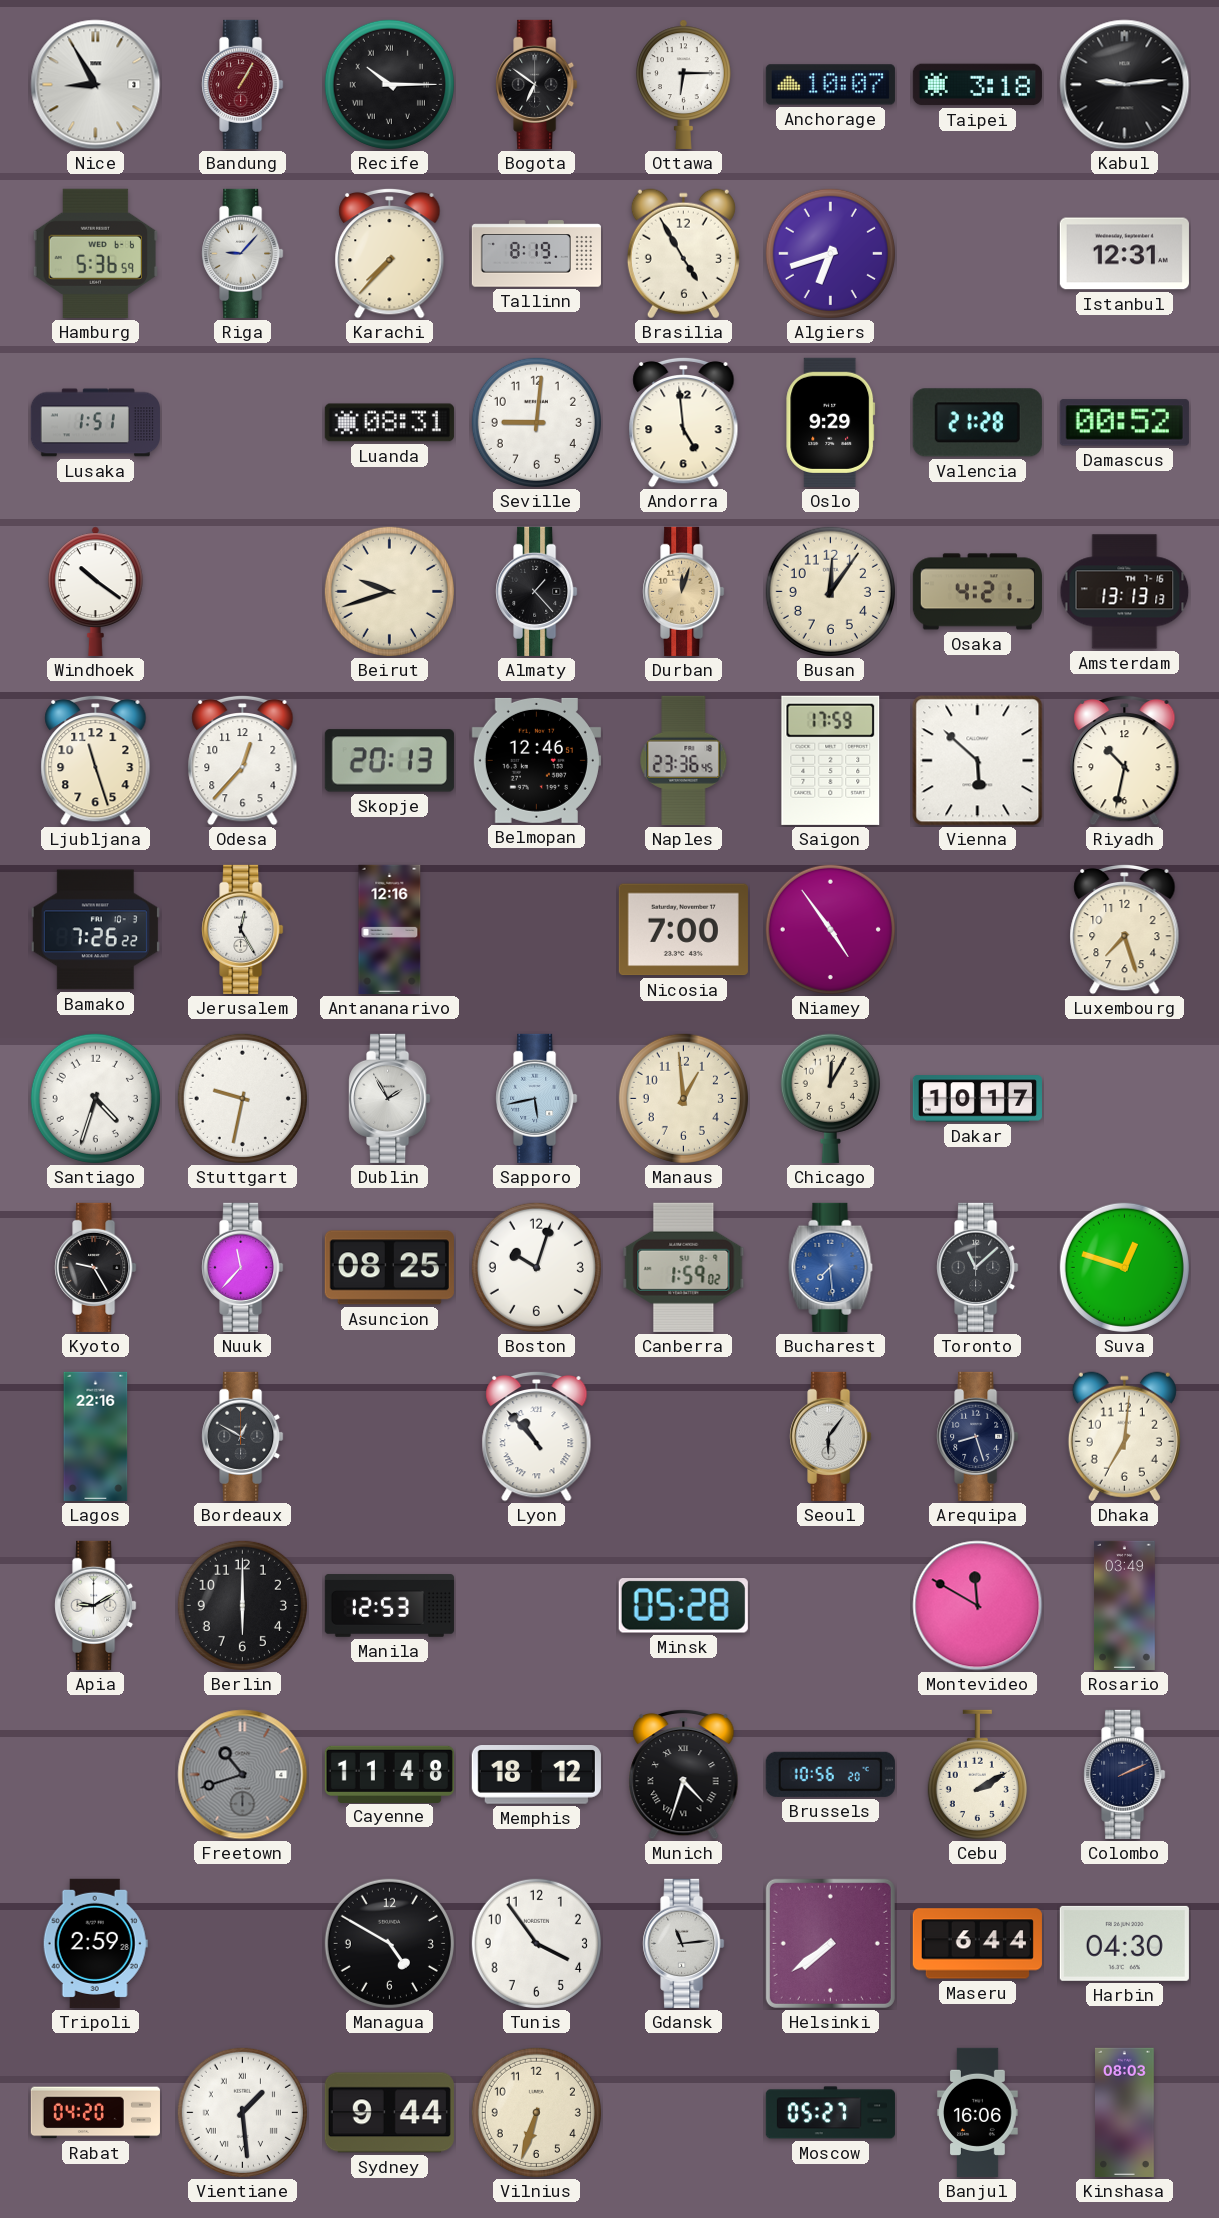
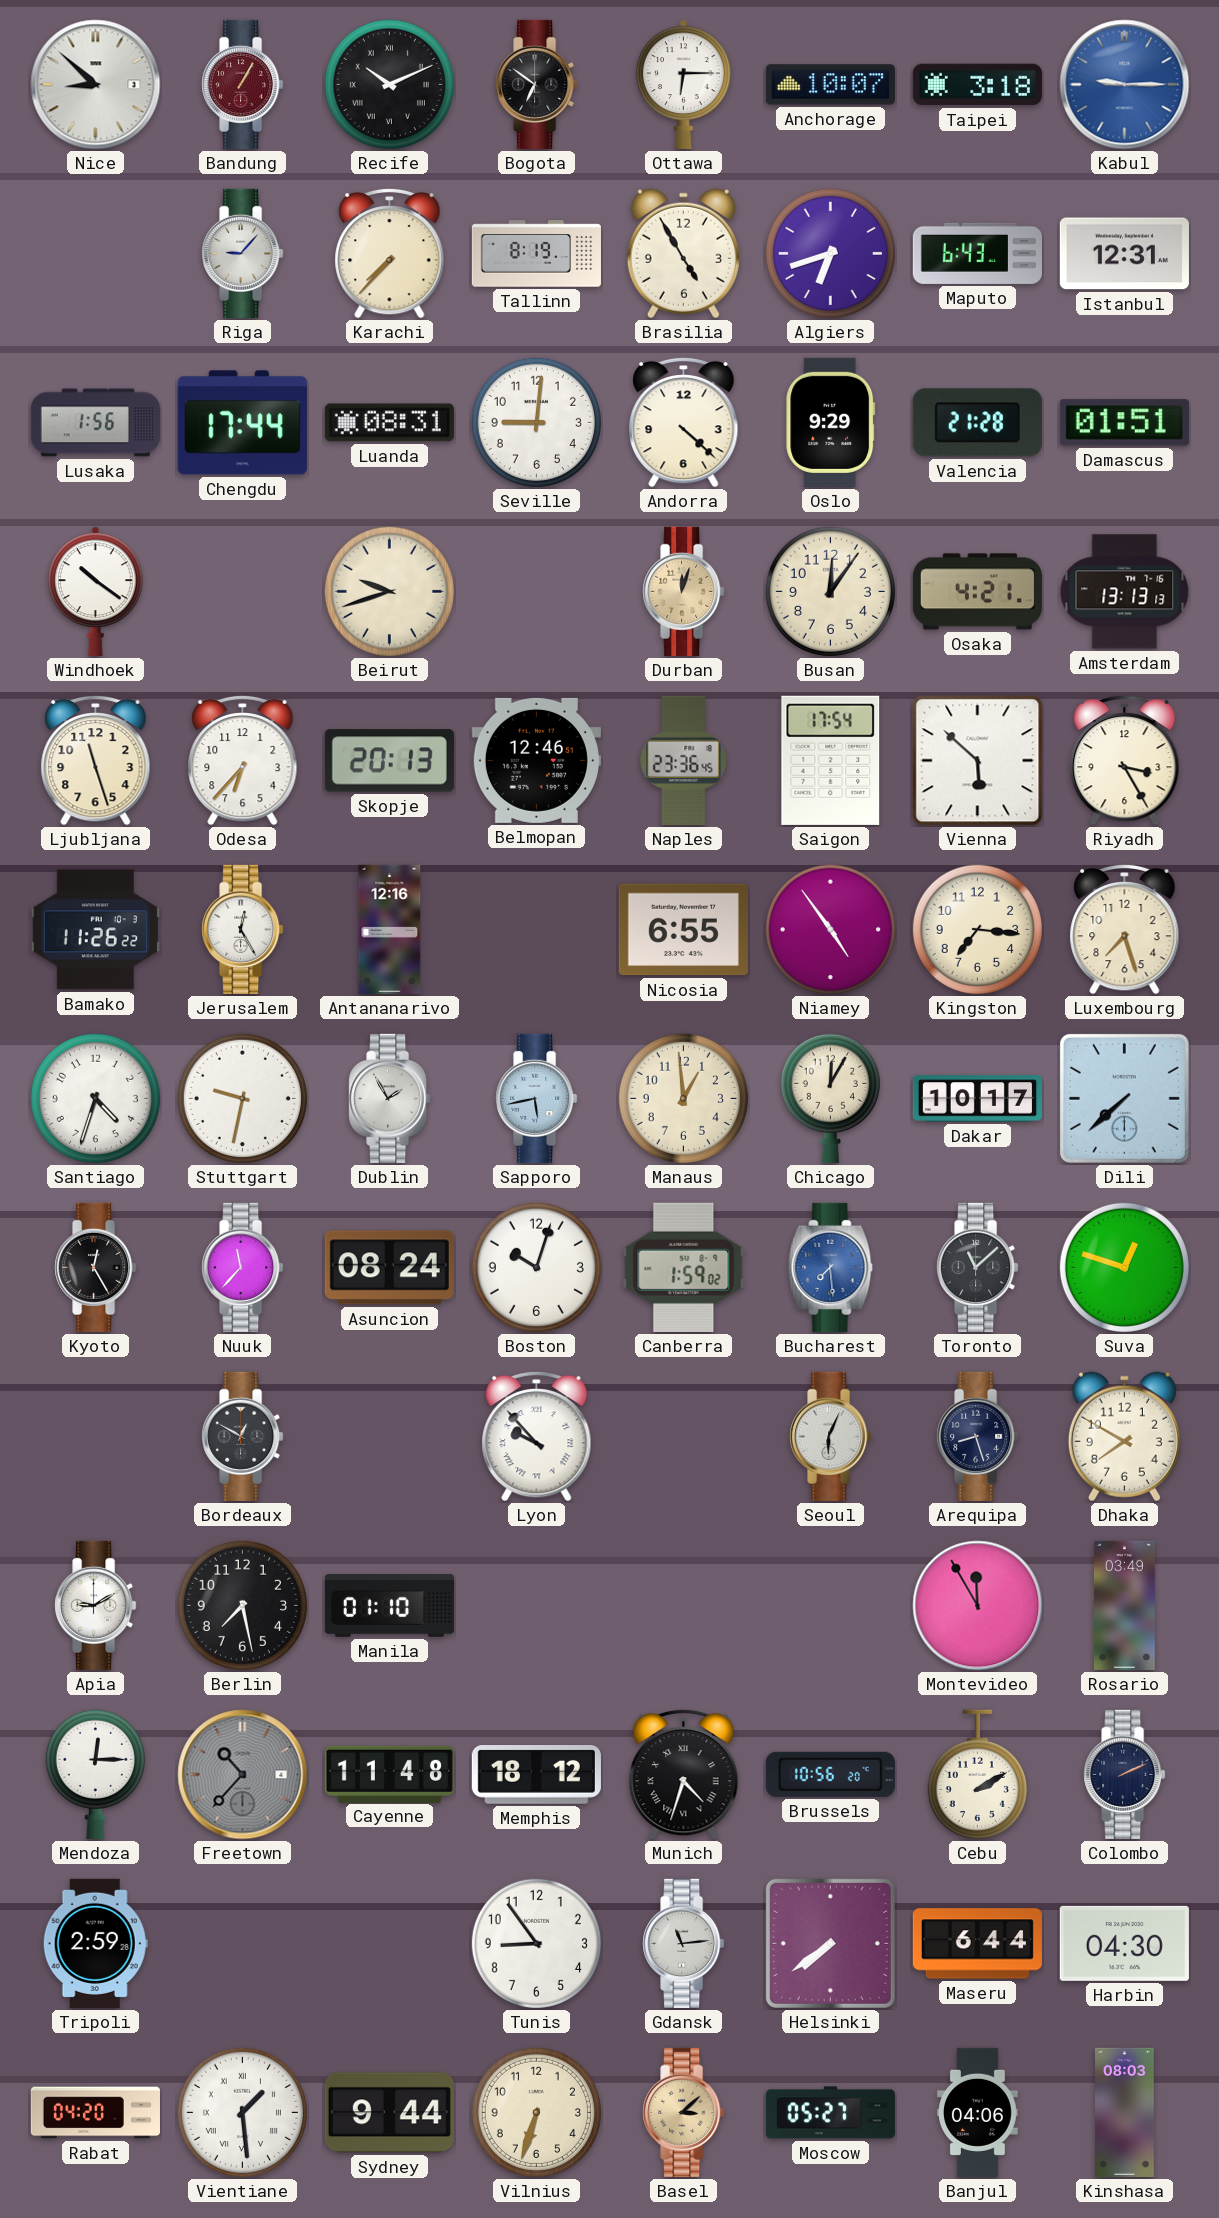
Nice: 8:55 -> 8:52 (96, 85)
Recife: 10:15 -> 10:11 (389, 84)
Kabul: 9:14 -> 9:15 (1125, 85)
Kabul dial: black -> blue (1125, 85)
Hamburg: 5:36 -> none (95, 253)
Maputo: none -> 6:43 (977, 253)
Lusaka: 1:51 -> 1:56 (95, 423)
Chengdu: none -> 17:44 (242, 423)
Andorra: 4:59 -> 4:22 (684, 422)
Damascus: 00:52 -> 01:51 (1124, 423)
Almaty: 1:23 -> none (537, 591)
Odesa: 12:37 -> 6:37 (243, 760)
Saigon: 17:59 -> 17:54 (831, 760)
Riyadh: 10:32 -> 3:25 (1125, 760)
Bamako: 7:26 -> 11:26 (95, 930)
Nicosia: 7:00 -> 6:55 (683, 930)
Kingston: none -> 7:16 (977, 929)
Dili: none -> 7:38 (1124, 1098)
Kyoto: 9:25 -> 12:25 (96, 1267)
Asuncion: 08:25 -> 08:24 (389, 1268)
Lagos: 22:16 -> none (96, 1436)
Lyon: 10:53 -> 9:53 (537, 1436)
Seoul: 6:06 -> 6:04 (831, 1436)
Dhaka: 7:01 -> 7:50 (1124, 1437)
Berlin: 6:00 -> 7:28 (242, 1605)
Manila: 12:53 -> 01:10 (389, 1606)
Minsk: 05:28 -> none (683, 1606)
Montevideo: 11:50 -> 11:55 (978, 1606)
Mendoza: none -> 12:15 (95, 1774)
Freetown: 10:42 -> 10:37 (243, 1775)
Managua: 4:50 -> none (389, 1943)
Tunis: 3:54 -> 8:54 (536, 1943)
Basel: none -> 3:08 (684, 2112)
Banjul: 16:06 -> 04:06 (978, 2112)
